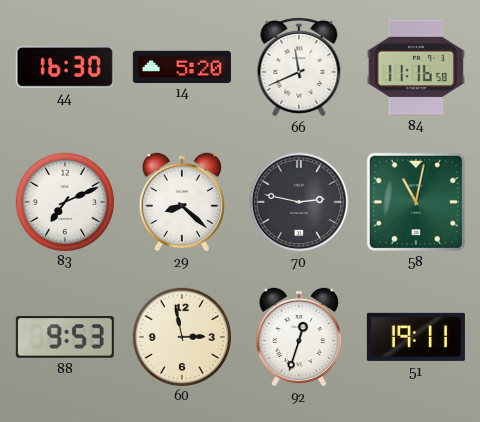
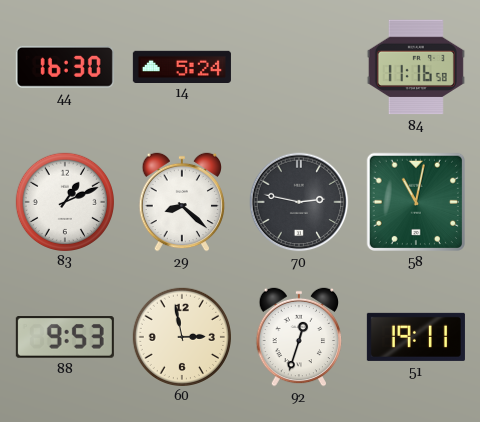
14: 5:20 -> 5:24 (182, 66)
66: 11:41 -> none (299, 67)
83: 7:11 -> 1:11 (64, 201)
